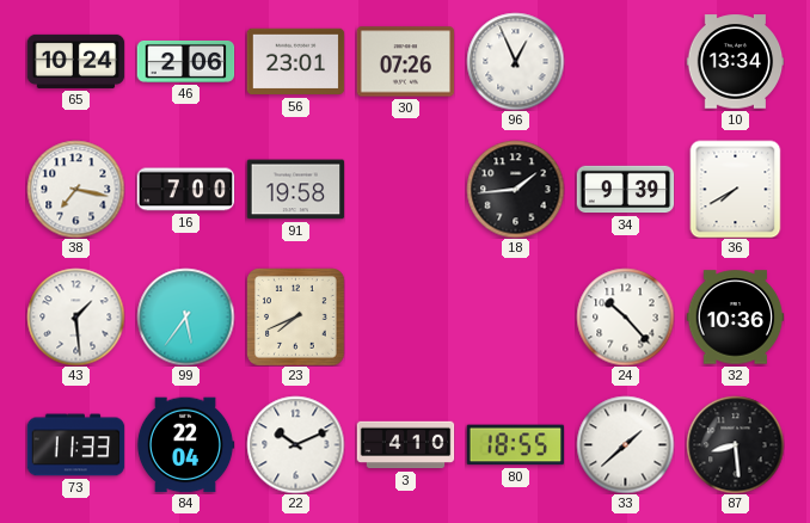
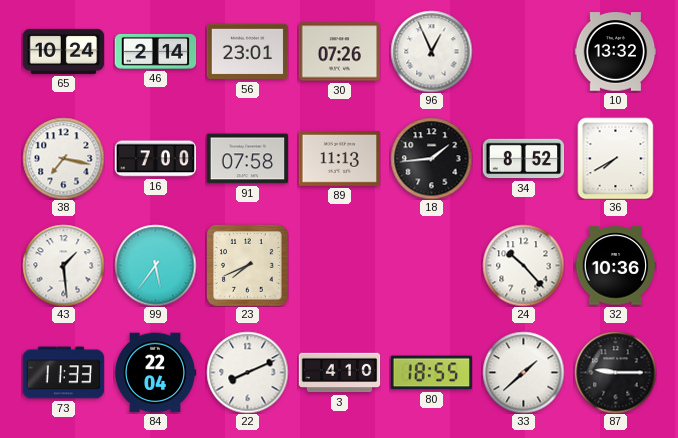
46: 2:06 -> 2:14 (155, 51)
10: 13:34 -> 13:32 (615, 52)
91: 19:58 -> 07:58 (247, 159)
89: none -> 11:13 (339, 159)
34: 9:39 -> 8:52 (523, 159)
22: 10:11 -> 8:11 (247, 372)
87: 8:29 -> 9:15 (615, 372)
